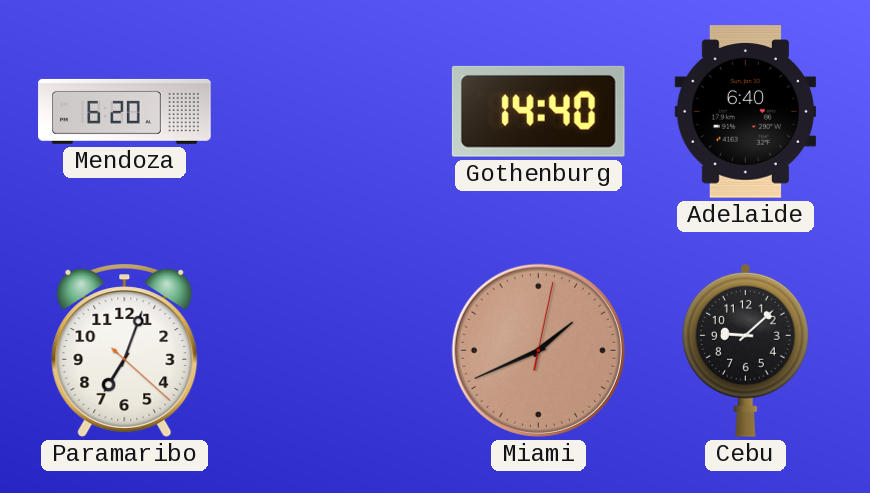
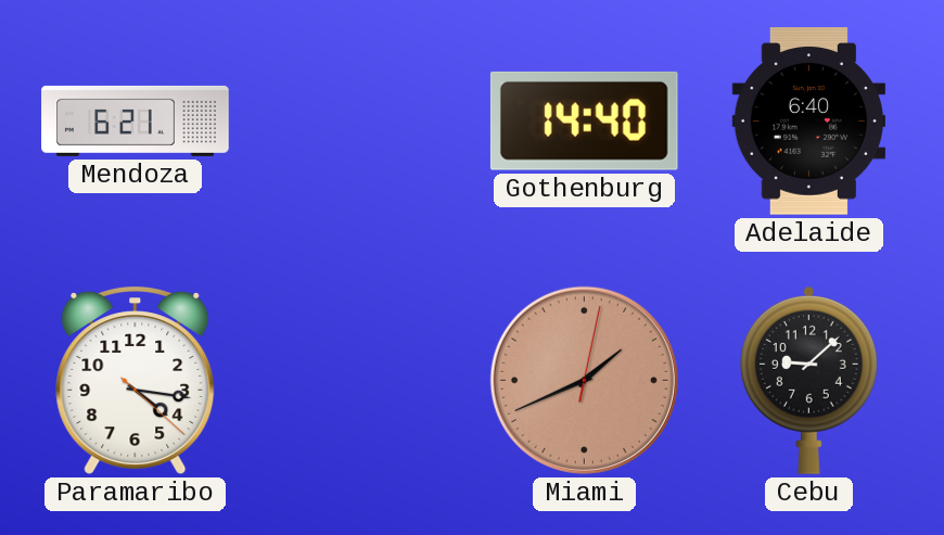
Mendoza: 6:20 -> 6:21 (136, 120)
Paramaribo: 7:03 -> 4:16 (136, 380)
